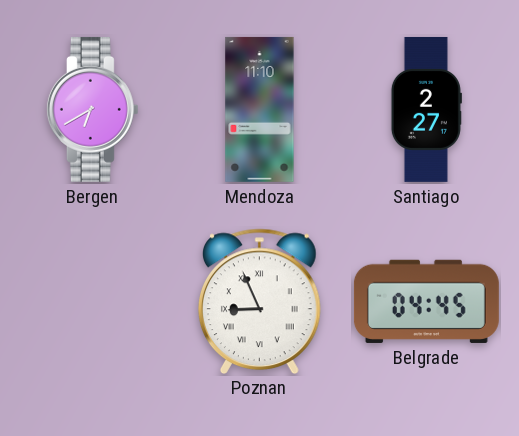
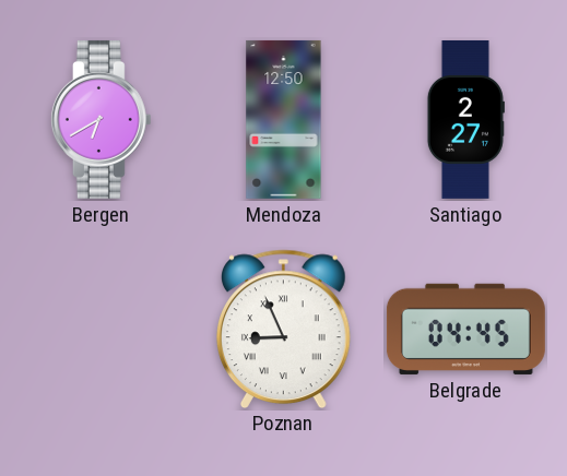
Mendoza: 11:10 -> 12:50 (284, 119)
